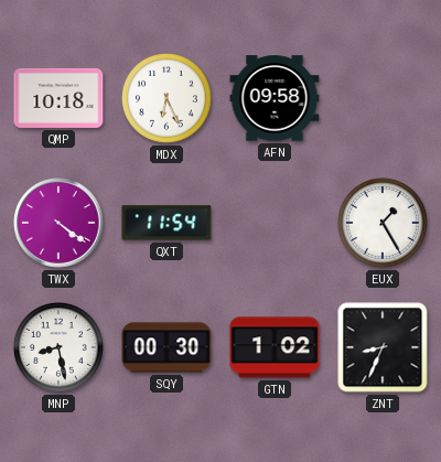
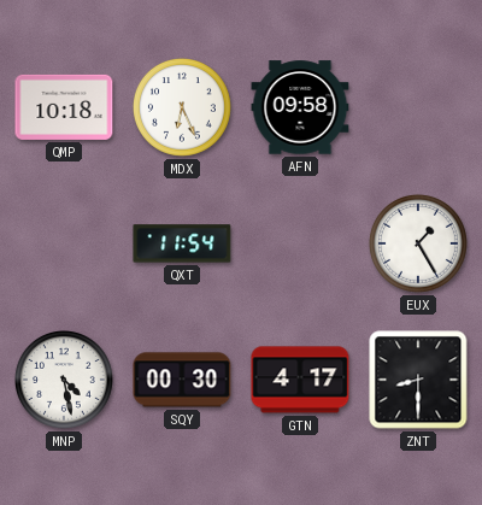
TWX: 4:21 -> none (58, 223)
MNP: 8:28 -> 4:28 (64, 380)
GTN: 1:02 -> 4:17 (300, 380)
ZNT: 8:34 -> 8:30 (418, 380)
